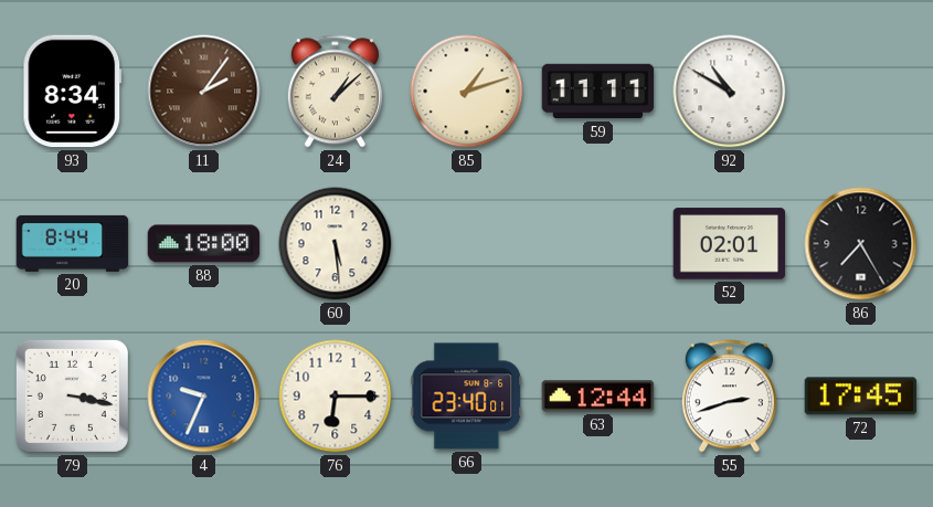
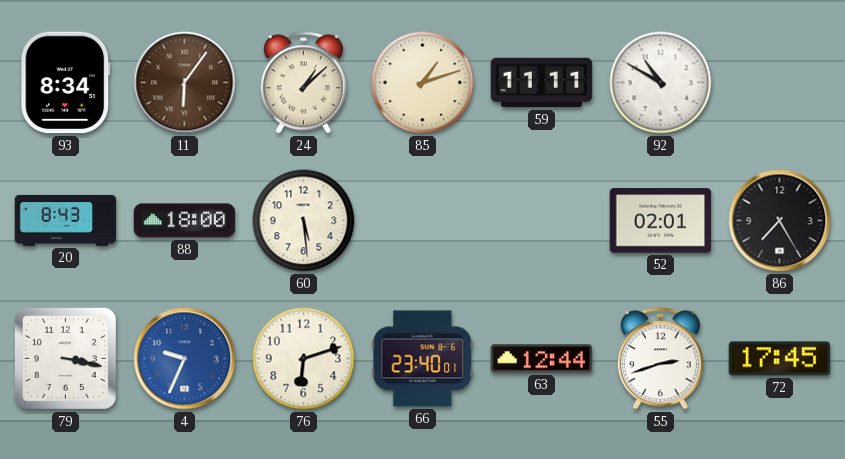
11: 2:06 -> 6:06 (185, 83)
20: 8:44 -> 8:43 (66, 220)
76: 6:15 -> 6:12 (304, 359)
